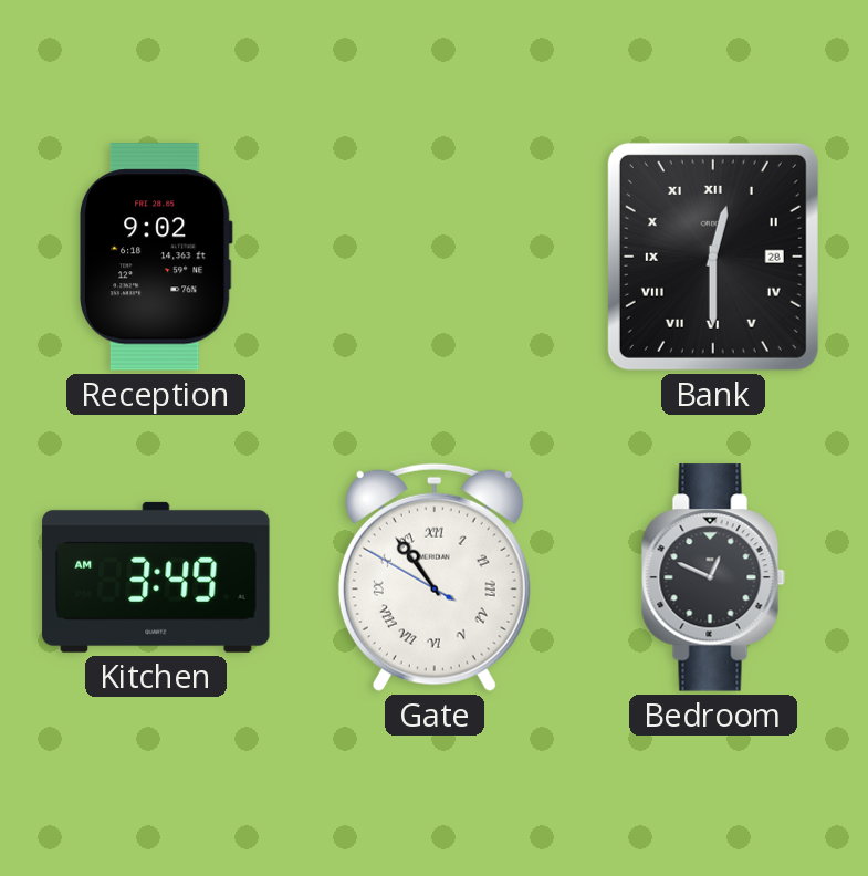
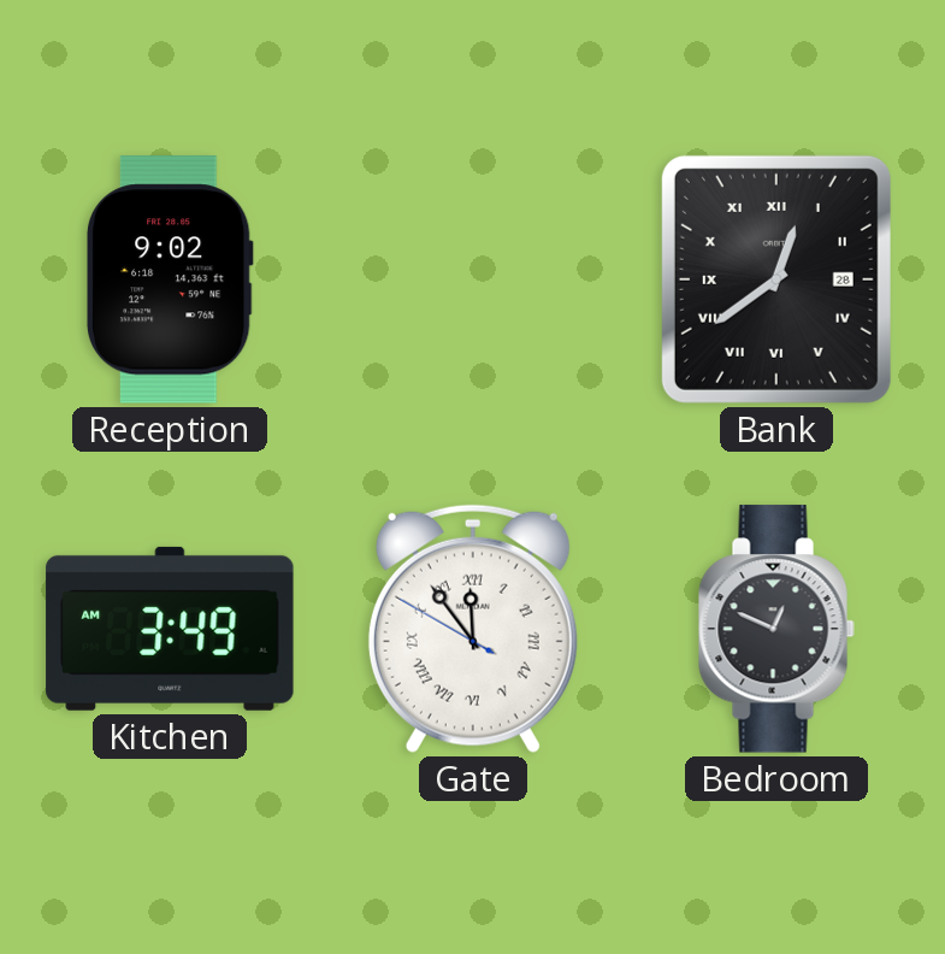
Bank: 12:30 -> 12:39 (776, 279)
Gate: 10:53 -> 11:53 (473, 629)
